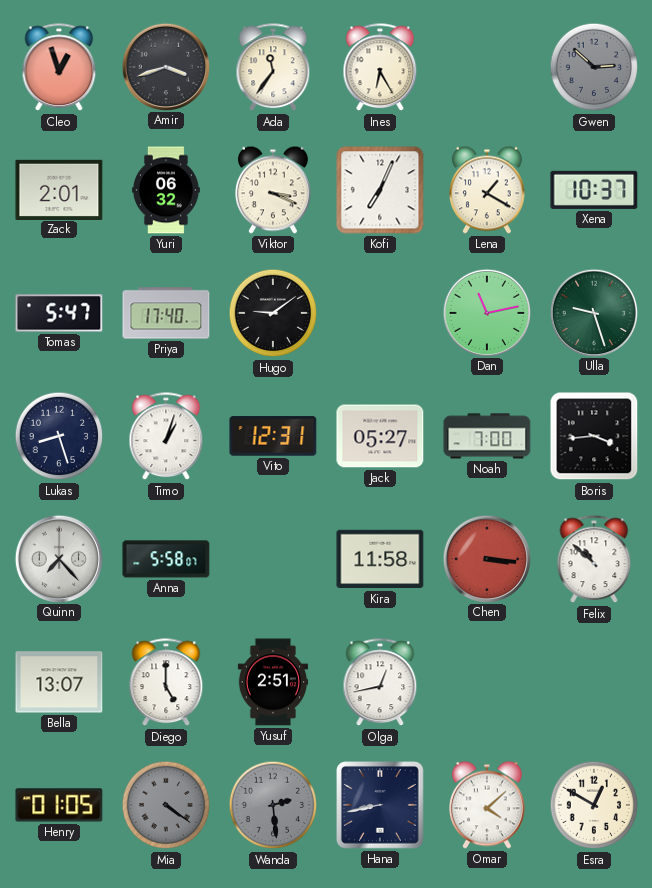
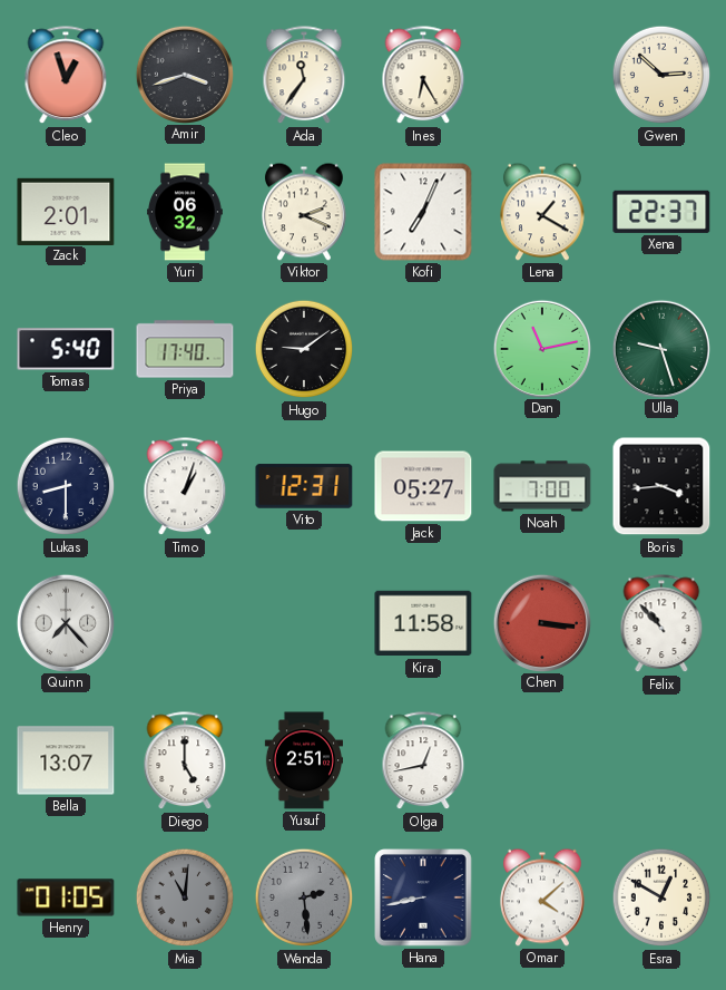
Gwen dial: grey -> cream (661, 75)
Viktor: 3:19 -> 2:19 (305, 212)
Xena: 10:37 -> 22:37 (661, 212)
Tomas: 5:47 -> 5:40 (66, 349)
Lukas: 8:27 -> 8:30 (66, 486)
Anna: 5:58 -> none (166, 559)
Felix: 10:52 -> 10:53 (661, 624)
Mia: 4:21 -> 11:01 (185, 897)
